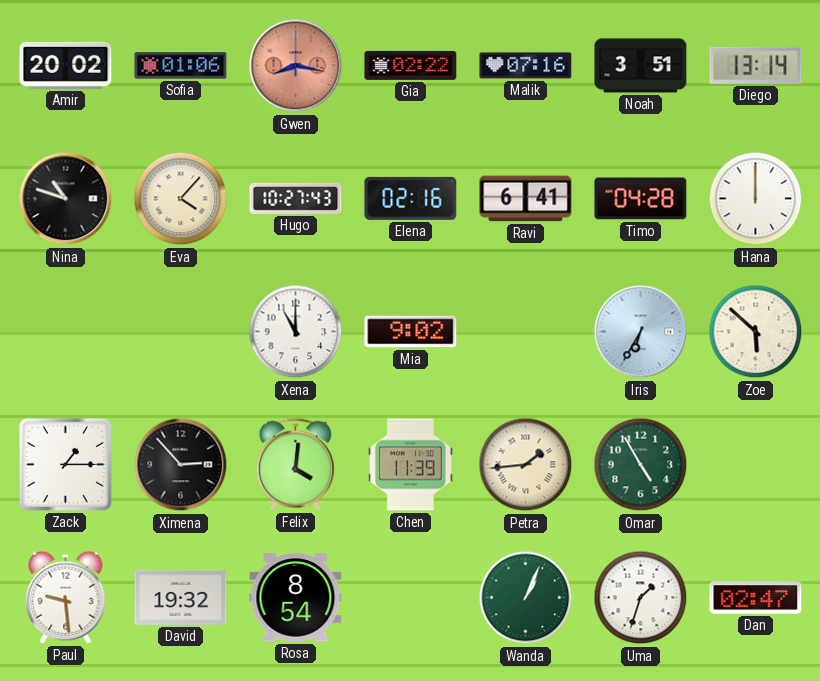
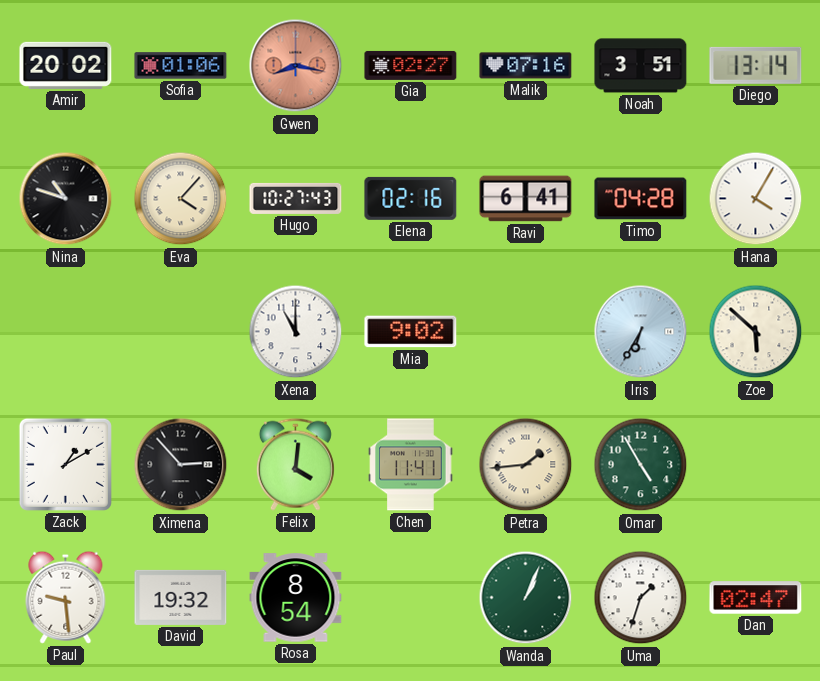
Gia: 02:22 -> 02:27 (411, 65)
Hana: 12:00 -> 4:05 (756, 199)
Zack: 1:15 -> 1:10 (65, 464)
Chen: 11:39 -> 11:41 (411, 465)
